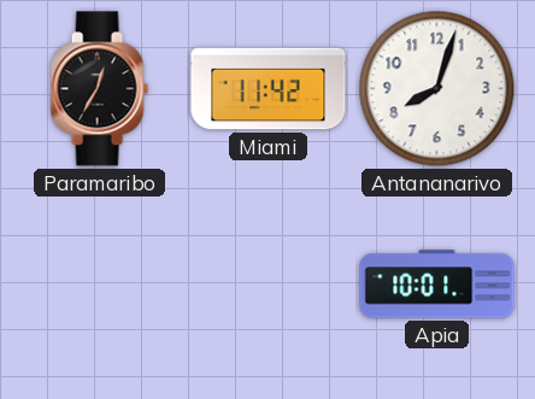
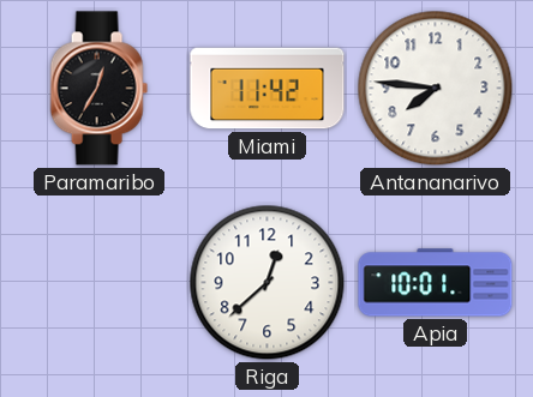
Antananarivo: 8:03 -> 7:46 (436, 89)
Riga: none -> 12:38 (268, 283)
